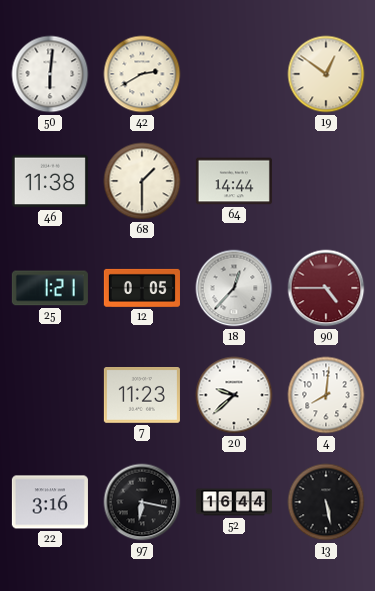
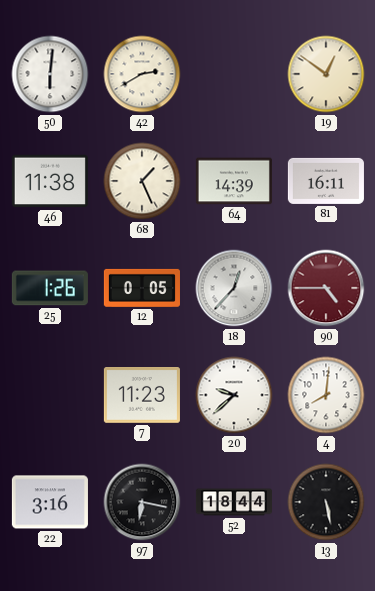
68: 1:30 -> 1:26 (142, 181)
64: 14:44 -> 14:39 (234, 181)
81: none -> 16:11 (326, 181)
25: 1:21 -> 1:26 (50, 288)
52: 16:44 -> 18:44 (234, 502)
